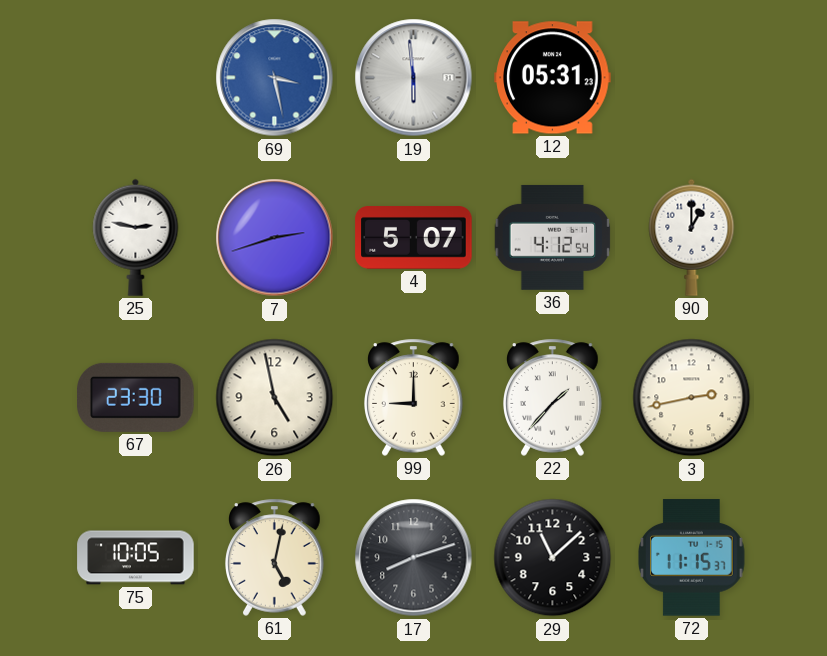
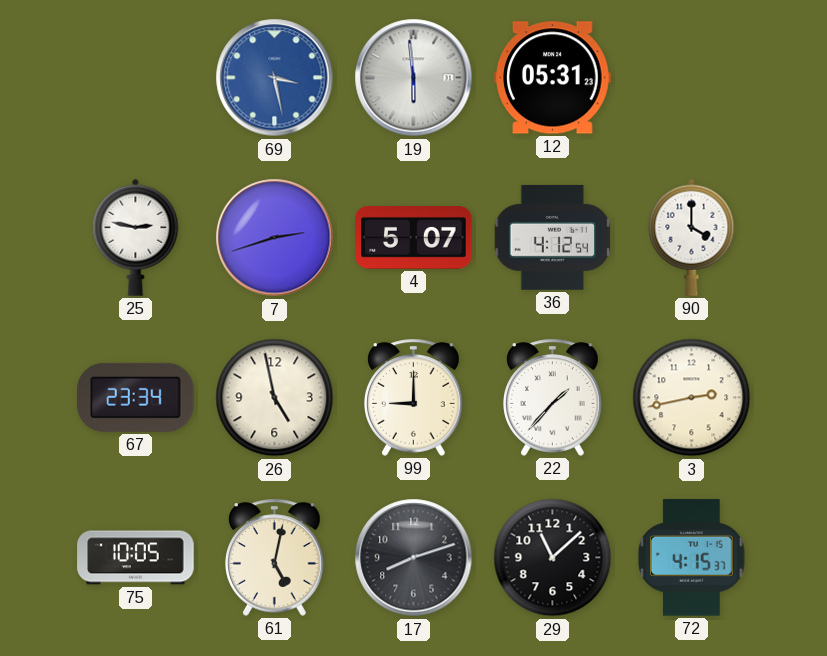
90: 1:00 -> 4:00 (692, 237)
67: 23:30 -> 23:34 (136, 397)
72: 11:15 -> 4:15 (692, 558)
